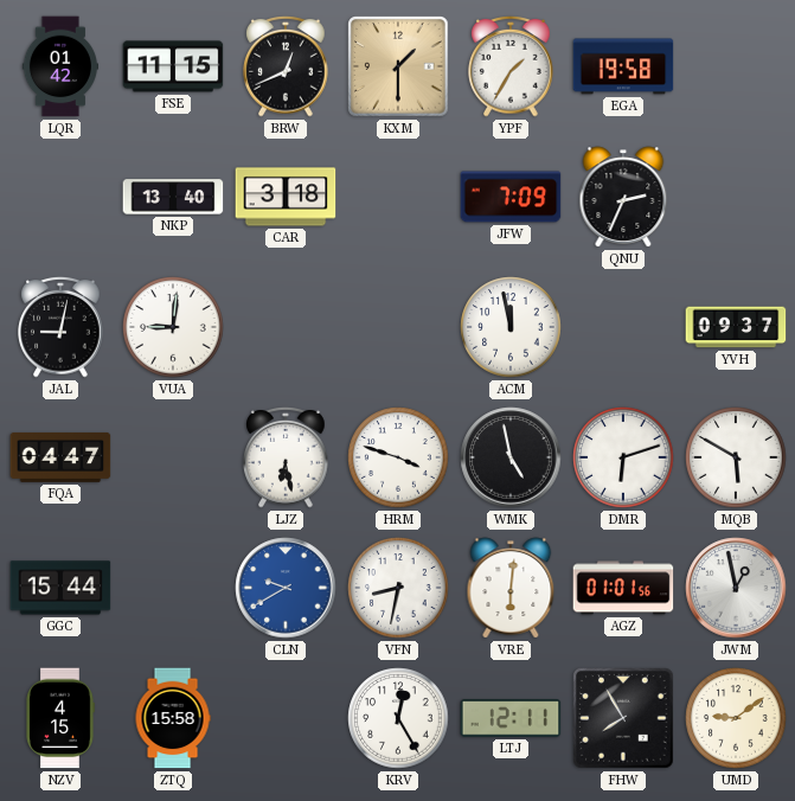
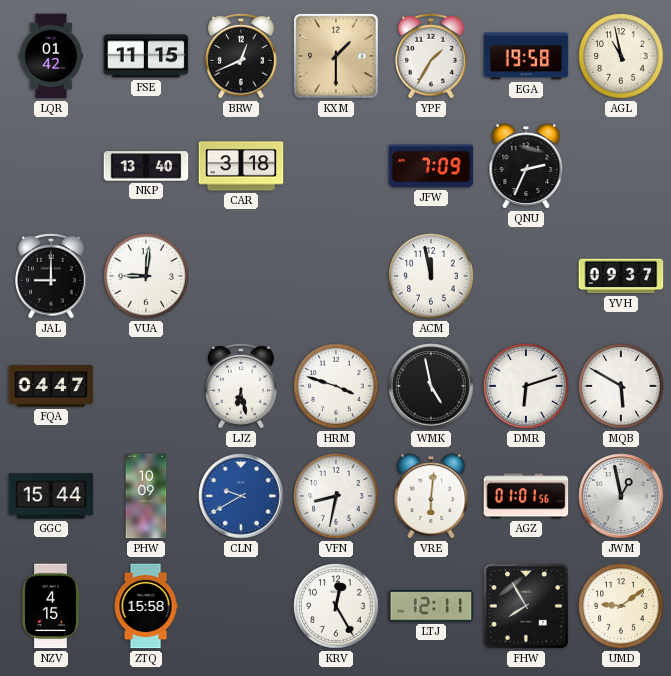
AGL: none -> 10:58 (621, 56)
JAL: 9:02 -> 9:00 (51, 276)
PHW: none -> 10:09 (146, 496)
